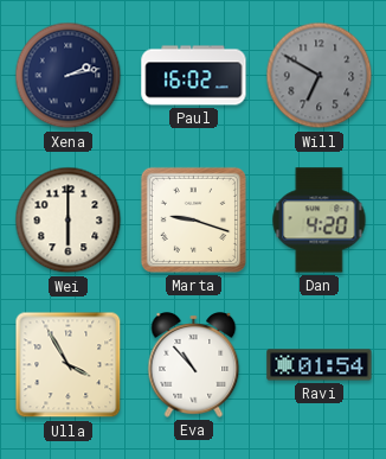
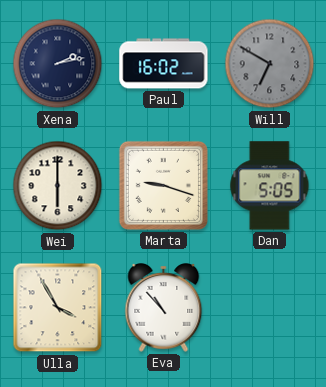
Dan: 4:20 -> 5:05 (270, 186)
Ravi: 01:54 -> none (320, 365)
